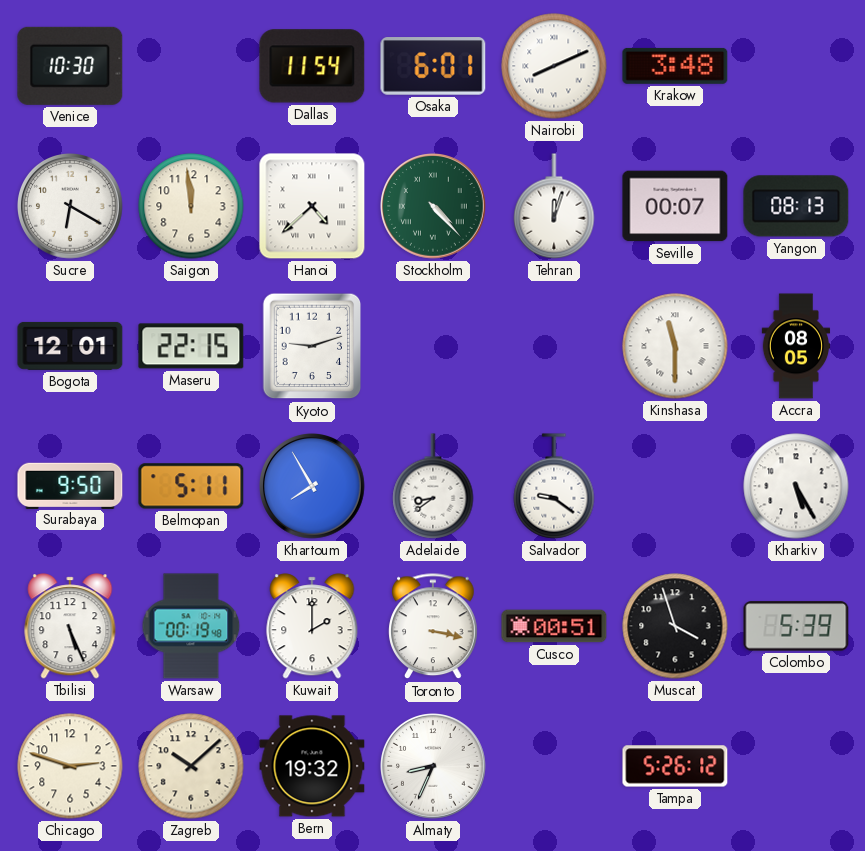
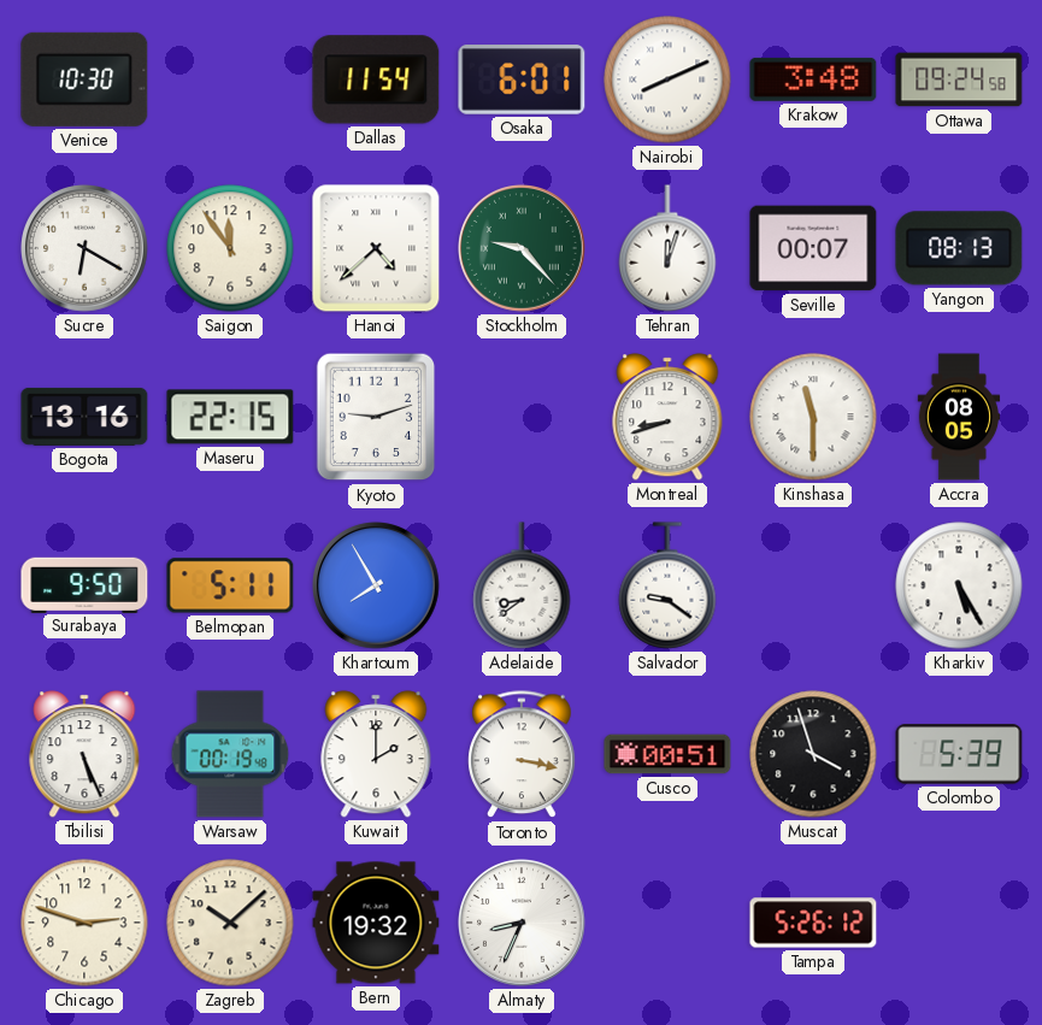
Ottawa: none -> 09:24 (959, 79)
Saigon: 11:59 -> 11:54 (230, 248)
Stockholm: 4:23 -> 9:23 (523, 249)
Bogota: 12:01 -> 13:16 (84, 417)
Montreal: none -> 8:42 (667, 417)
